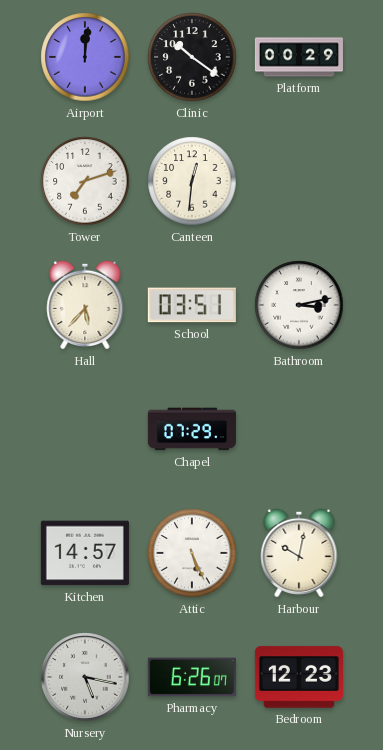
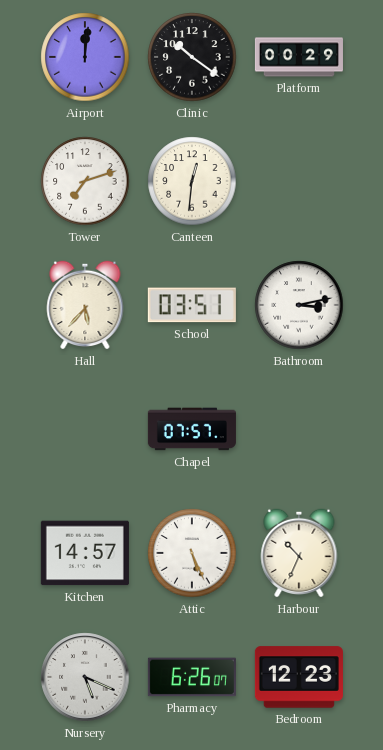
Chapel: 07:29 -> 07:57 (192, 429)
Harbour: 10:02 -> 10:34 (299, 553)
Nursery: 5:17 -> 5:19 (85, 677)
